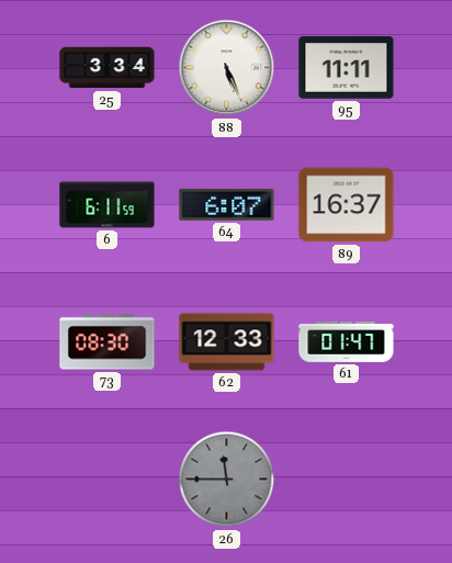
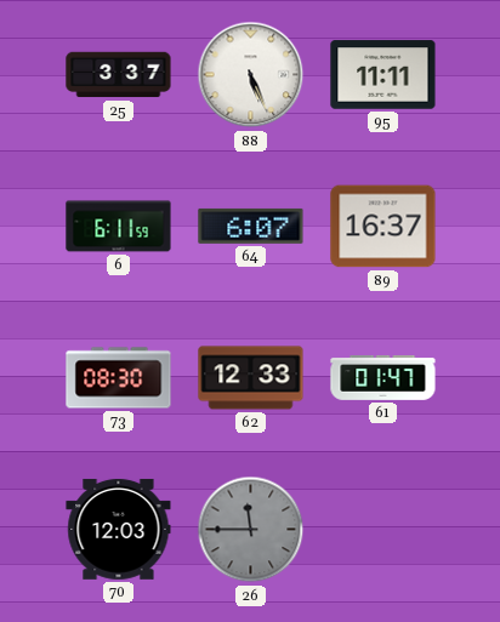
25: 3:34 -> 3:37 (119, 75)
70: none -> 12:03 (119, 529)
